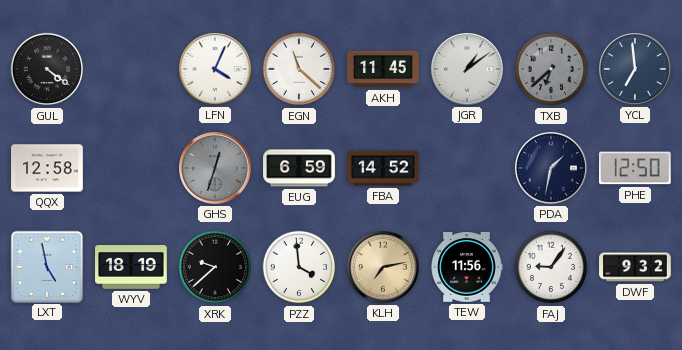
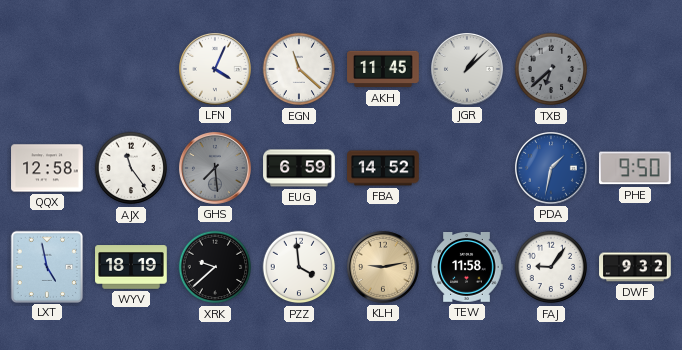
GUL: 4:21 -> none (47, 69)
JGR: 1:09 -> 1:08 (468, 70)
YCL: 6:59 -> none (636, 70)
AJX: none -> 11:24 (131, 168)
GHS: 12:33 -> 7:29 (216, 169)
PDA dial: navy -> blue (552, 169)
PHE: 12:50 -> 9:50 (635, 168)
KLH: 7:13 -> 9:13 (384, 268)
TEW: 11:56 -> 11:58 (467, 268)
